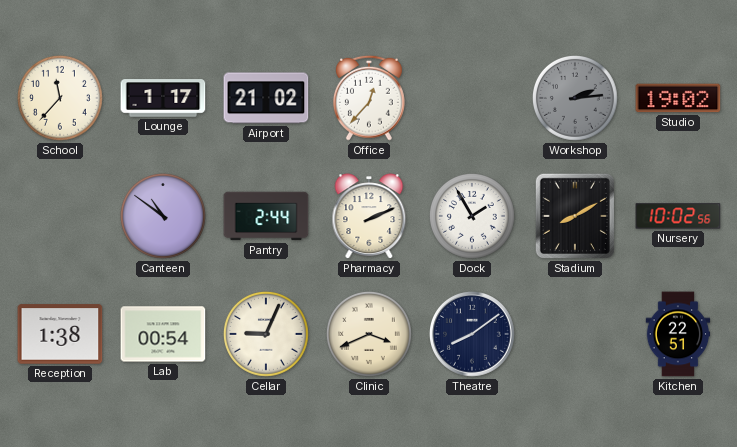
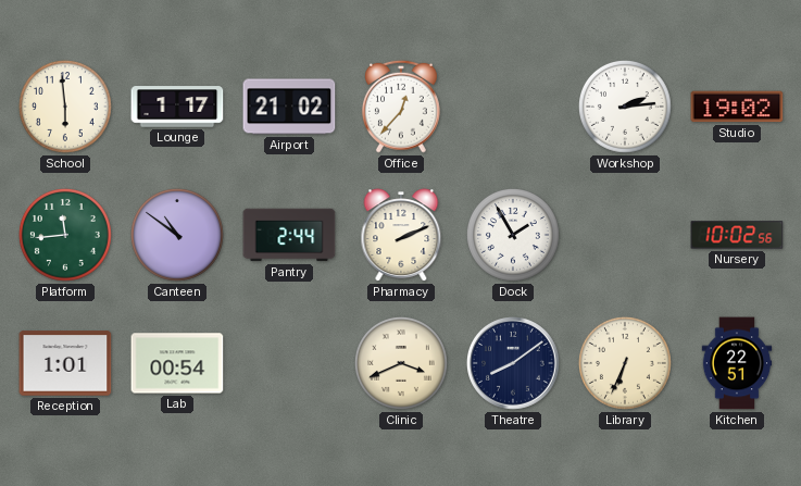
School: 11:37 -> 5:59 (65, 107)
Workshop dial: grey -> white (625, 107)
Platform: none -> 11:44 (65, 235)
Stadium: 8:10 -> none (575, 216)
Reception: 1:38 -> 1:01 (65, 363)
Cellar: 9:04 -> none (266, 334)
Library: none -> 6:34 (625, 363)
